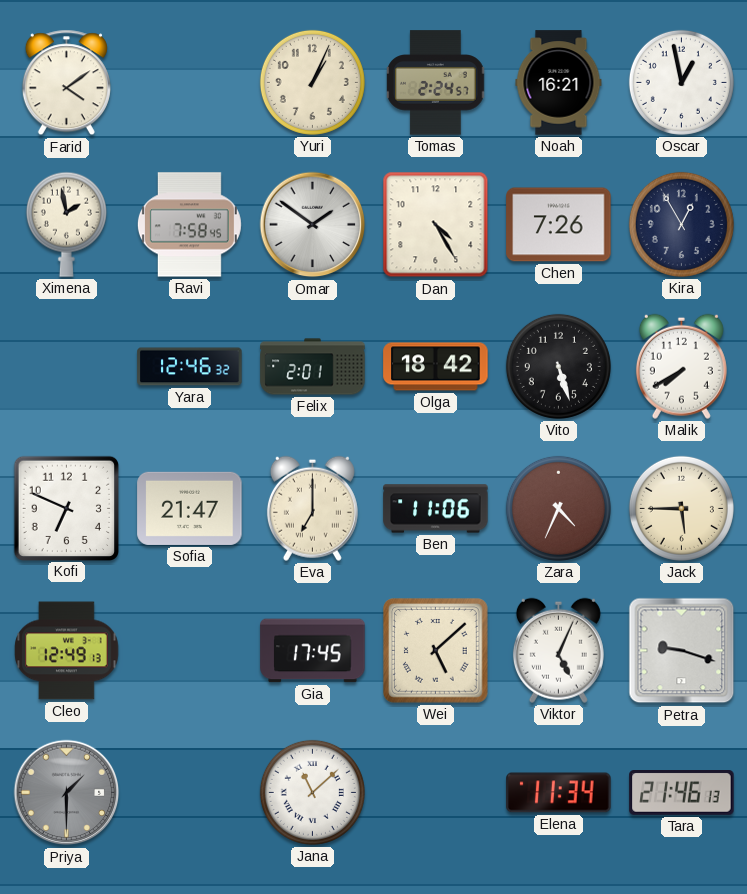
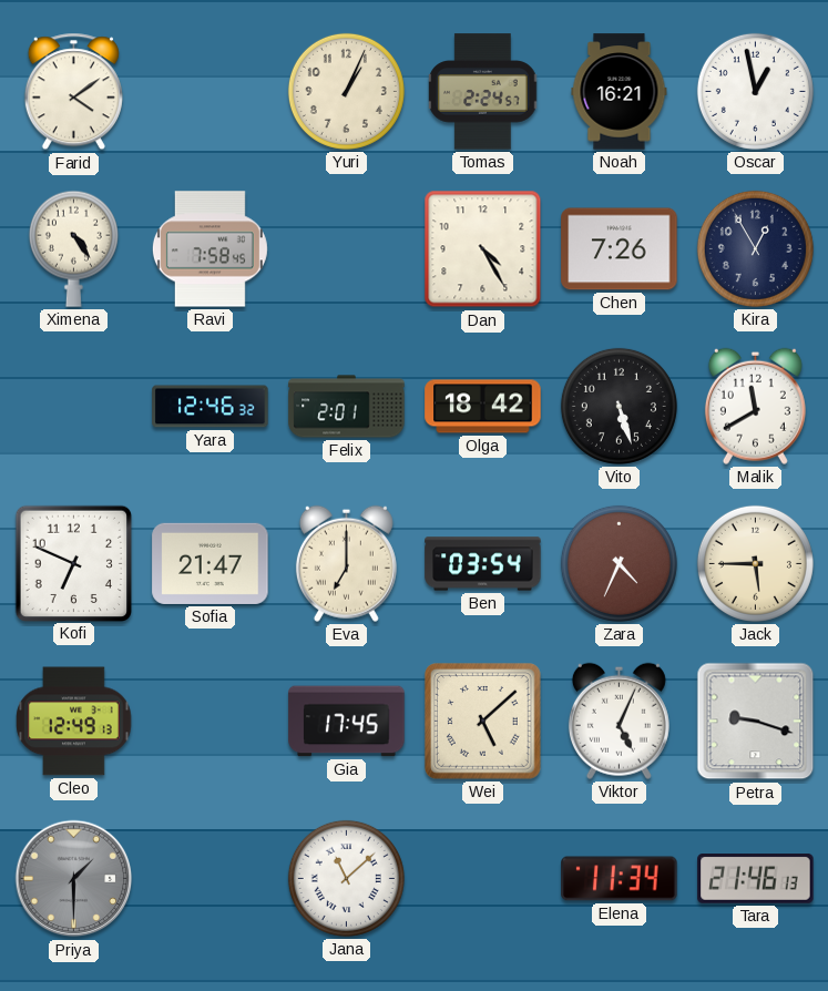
Ximena: 1:58 -> 4:24 (73, 248)
Omar: 1:51 -> none (313, 225)
Malik: 7:40 -> 11:40 (755, 406)
Ben: 11:06 -> 03:54 (483, 564)
